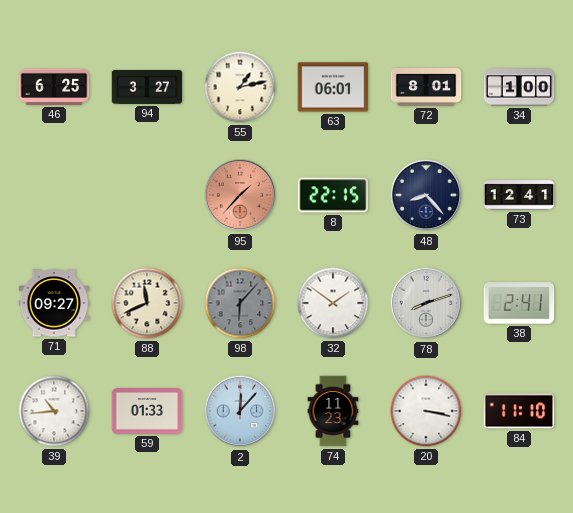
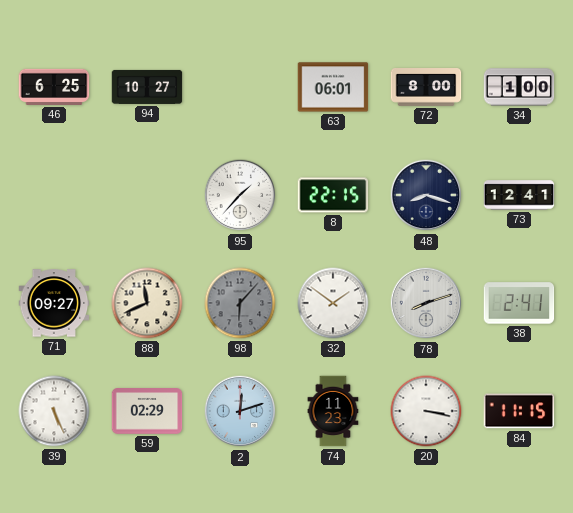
94: 3:27 -> 10:27 (147, 87)
55: 1:13 -> none (240, 87)
72: 8:01 -> 8:00 (426, 88)
95 dial: salmon -> white (240, 195)
48: 8:23 -> 8:18 (426, 195)
39: 10:44 -> 5:26 (54, 411)
59: 01:33 -> 02:29 (147, 411)
2: 12:07 -> 12:12 (240, 411)
84: 11:10 -> 11:15 (519, 411)
